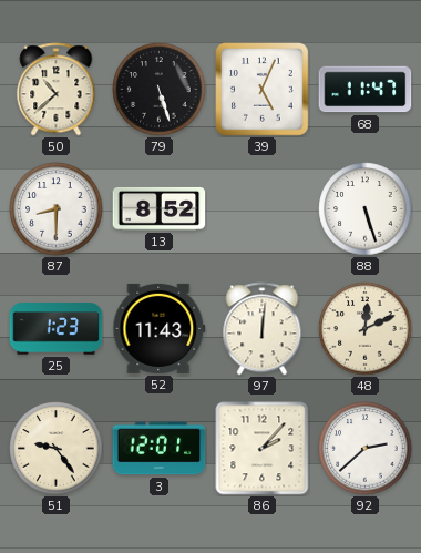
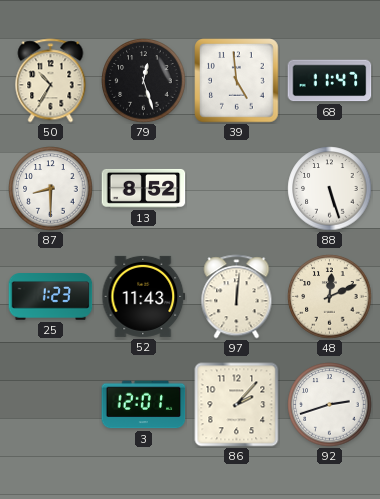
50: 10:38 -> 10:35 (51, 81)
79: 5:27 -> 12:27 (144, 81)
39: 5:04 -> 4:59 (237, 81)
51: 9:24 -> none (57, 449)
92: 2:38 -> 2:42 (330, 405)
